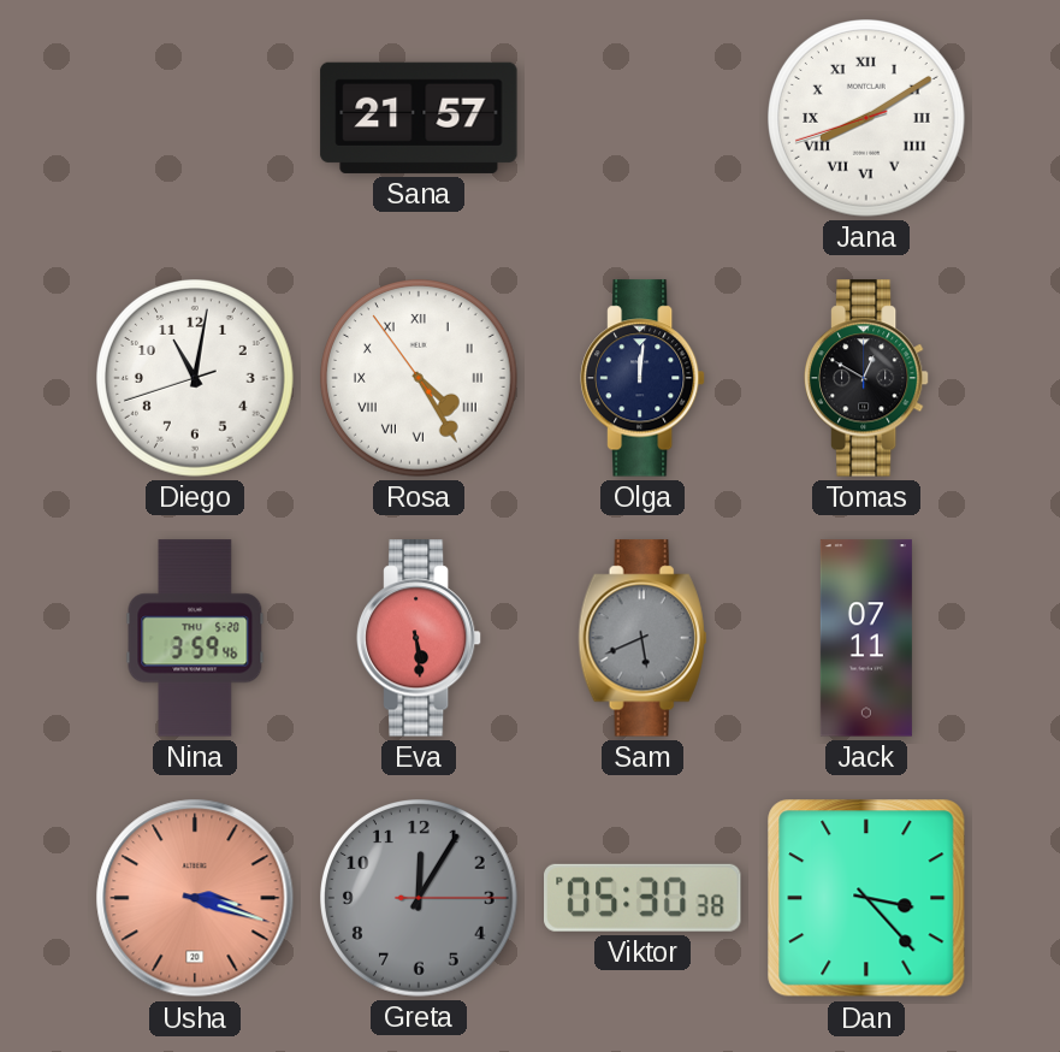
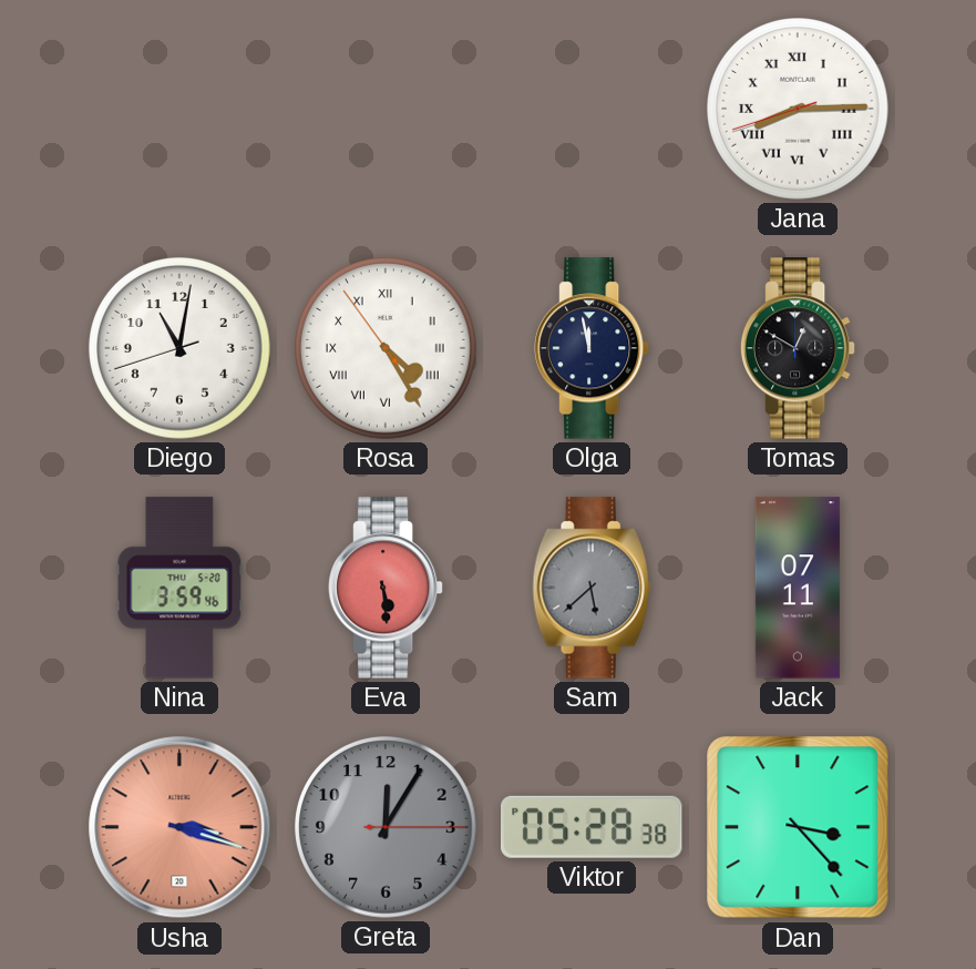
Sana: 21:57 -> none (419, 118)
Jana: 8:09 -> 8:14 (799, 110)
Olga: 12:01 -> 11:58 (592, 348)
Sam: 5:41 -> 5:38 (592, 588)
Viktor: 05:30 -> 05:28 (593, 827)
